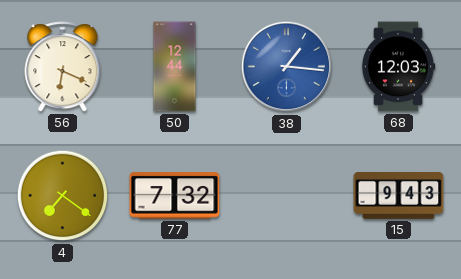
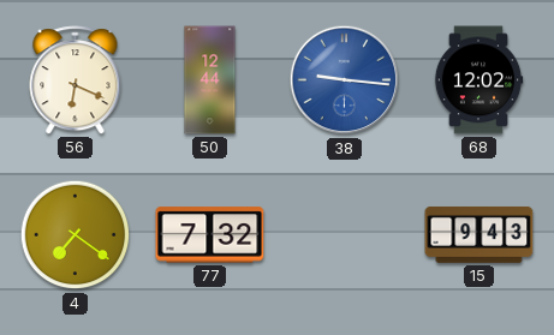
38: 1:16 -> 9:16 (345, 80)
68: 12:03 -> 12:02 (478, 80)
